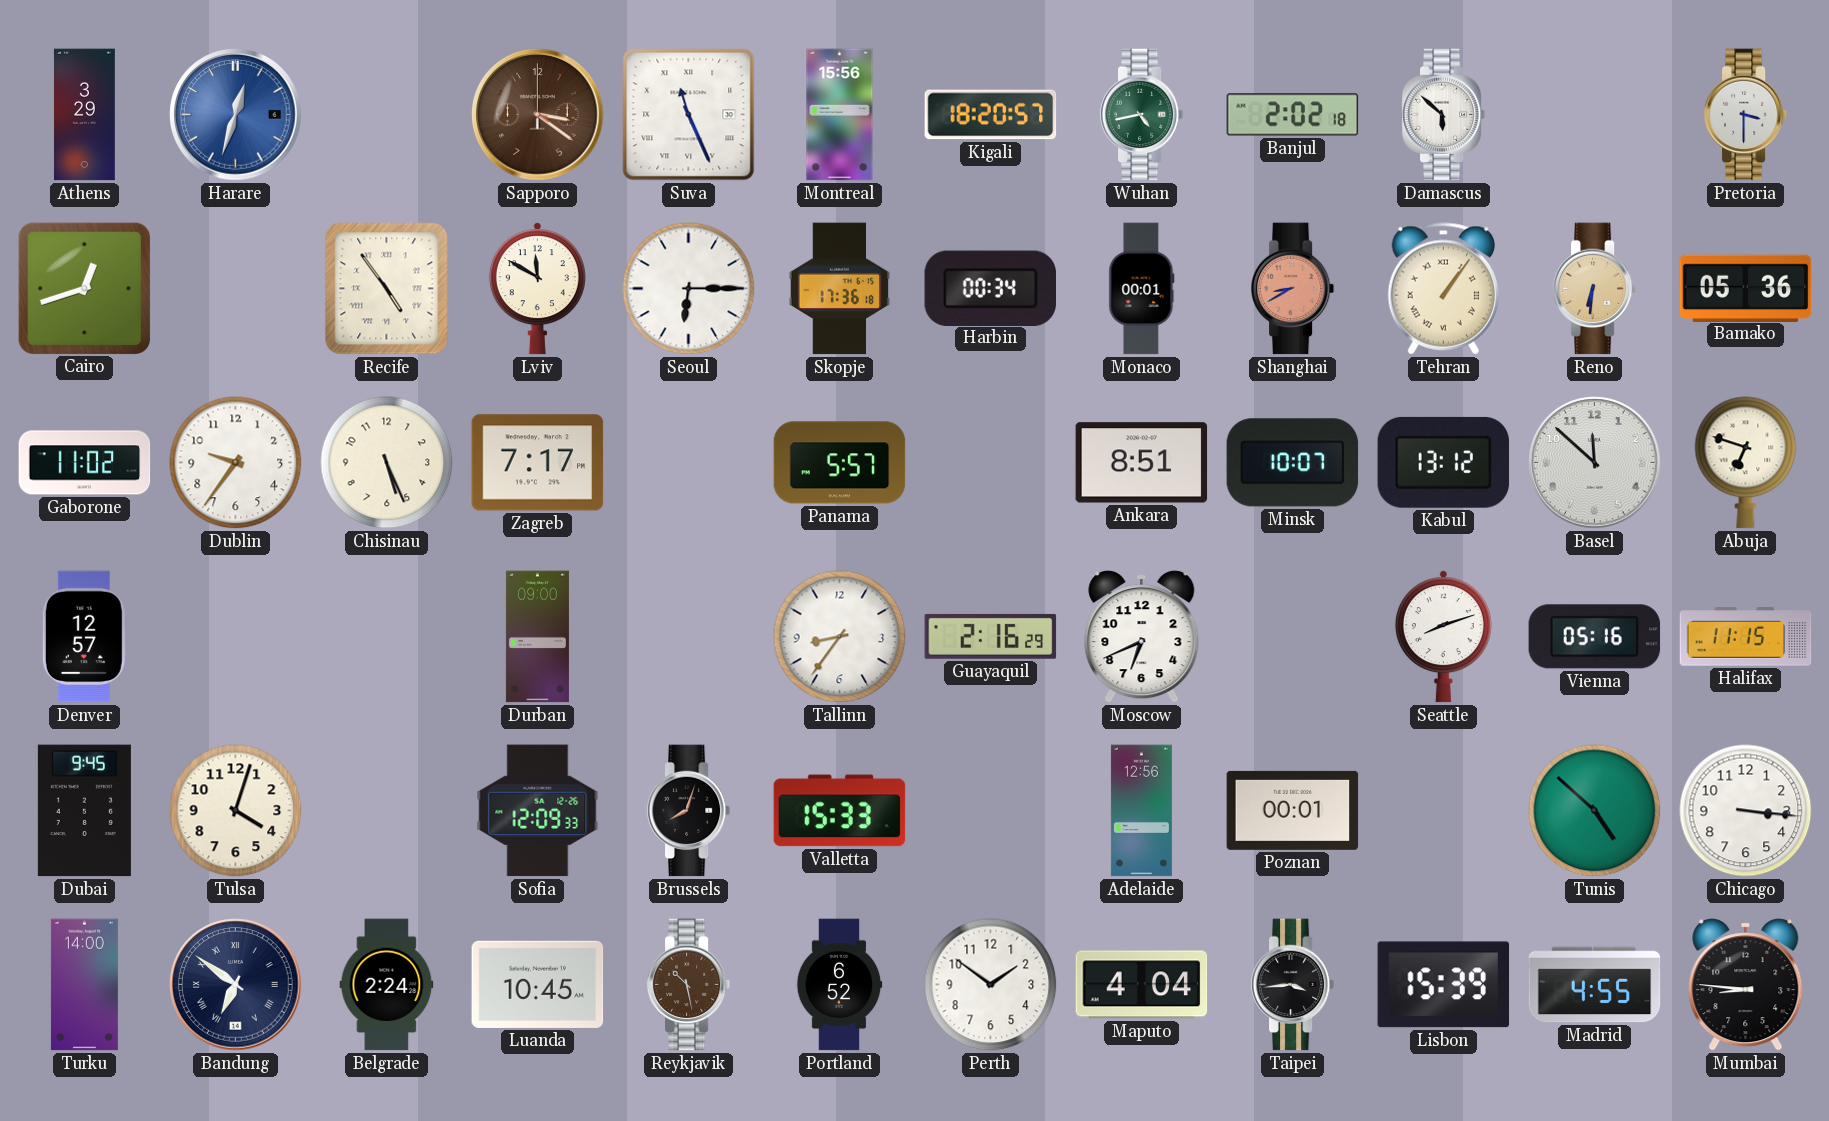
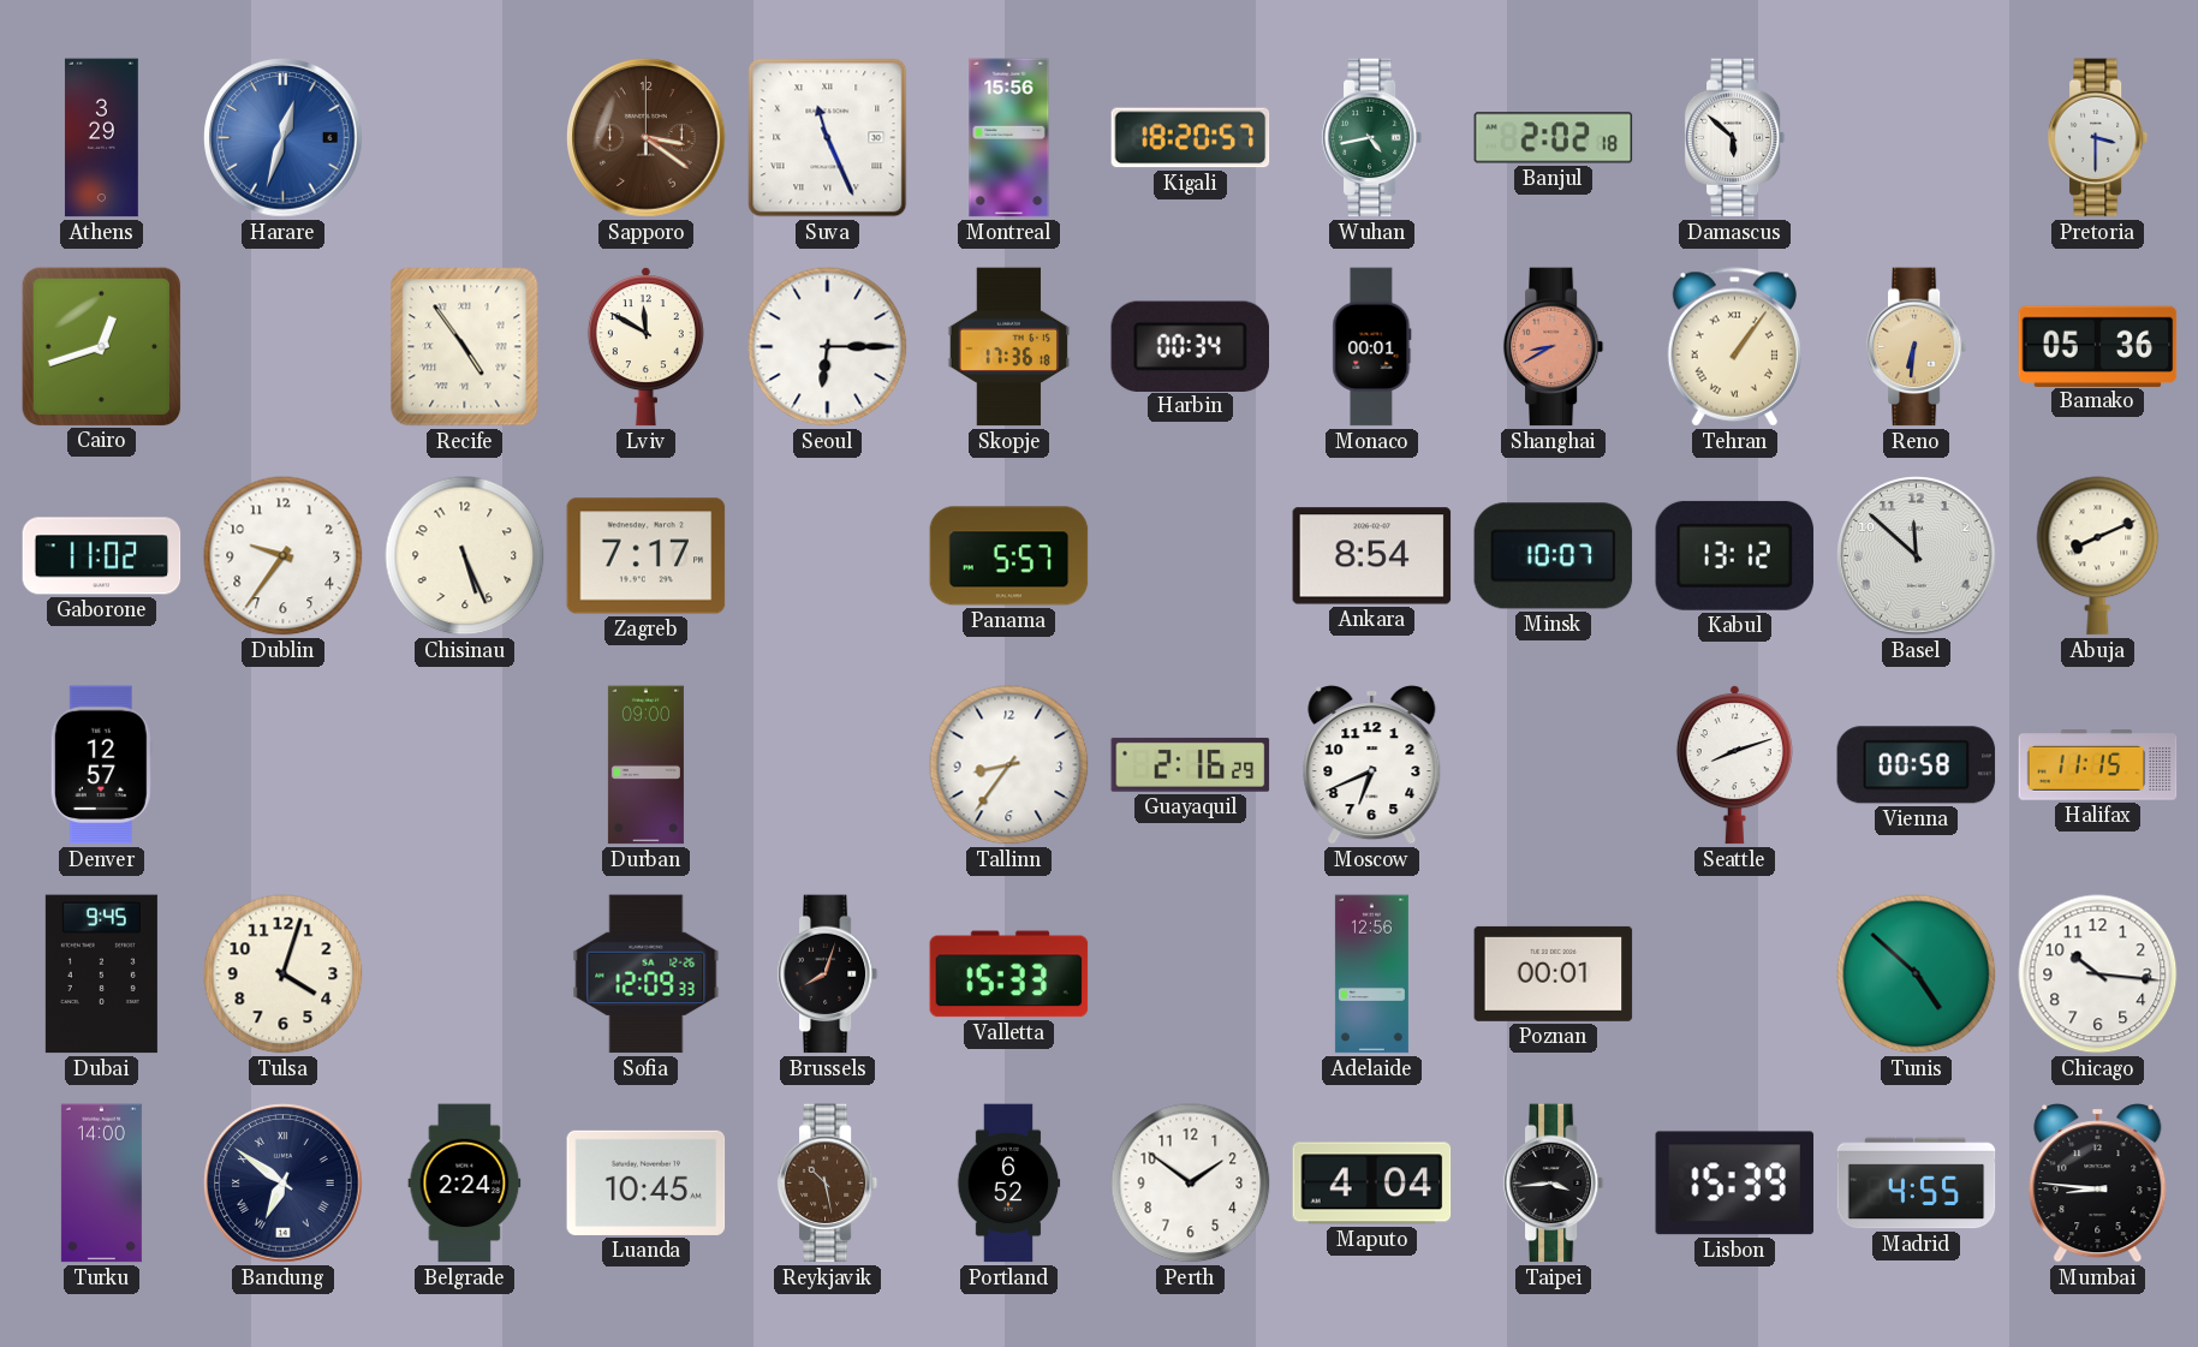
Ankara: 8:51 -> 8:54 (1372, 556)
Abuja: 6:48 -> 8:11 (2098, 556)
Vienna: 05:16 -> 00:58 (1917, 765)
Chicago: 3:16 -> 10:16 (2098, 975)
